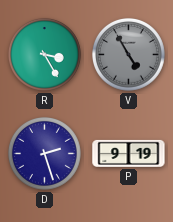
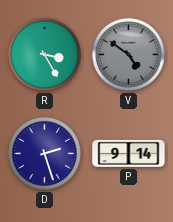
V: 4:55 -> 4:51 (128, 54)
P: 9:19 -> 9:14 (129, 153)
